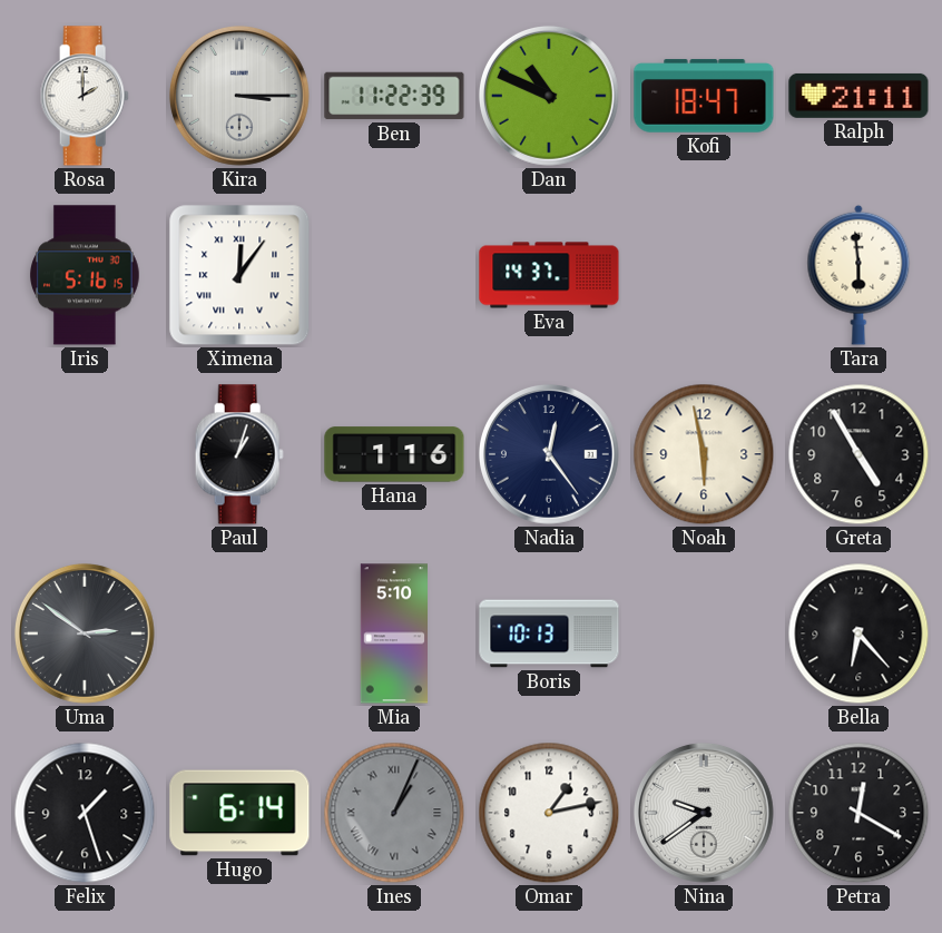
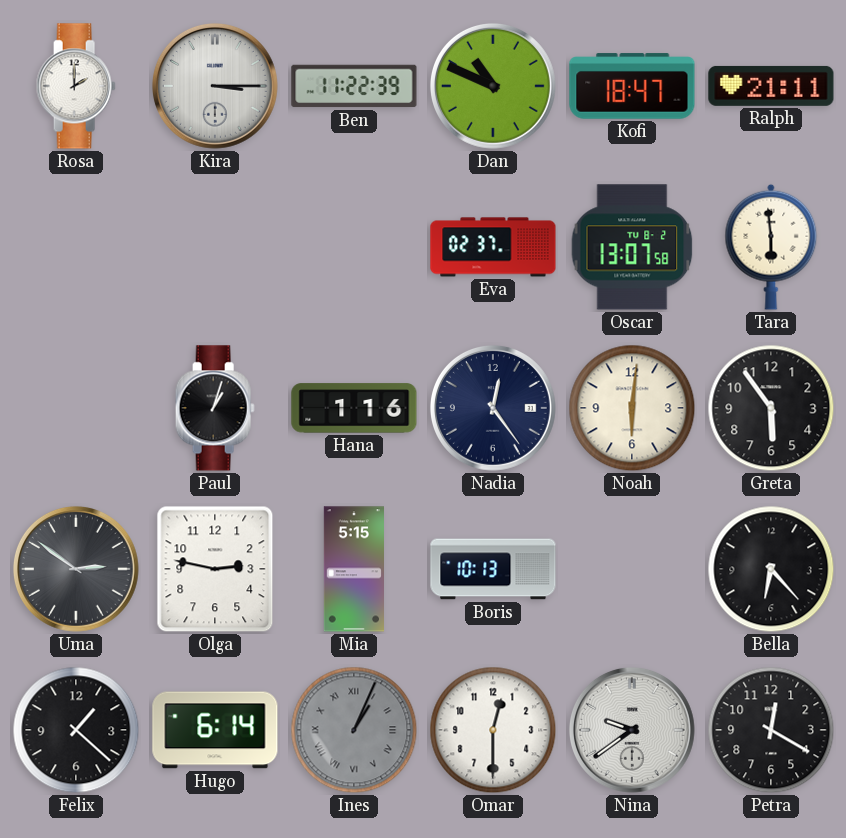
Iris: 5:16 -> none (86, 275)
Ximena: 12:06 -> none (239, 275)
Eva: 14:37 -> 02:37 (493, 247)
Oscar: none -> 13:07 (632, 247)
Noah: 5:58 -> 6:01 (632, 408)
Greta: 4:55 -> 5:54 (771, 408)
Olga: none -> 2:47 (215, 569)
Mia: 5:10 -> 5:15 (353, 569)
Felix: 1:27 -> 1:22 (76, 730)
Omar: 1:13 -> 12:30 (493, 730)
